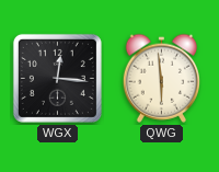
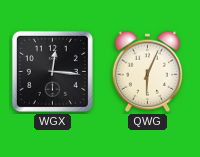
QWG: 5:59 -> 6:04 (148, 71)
